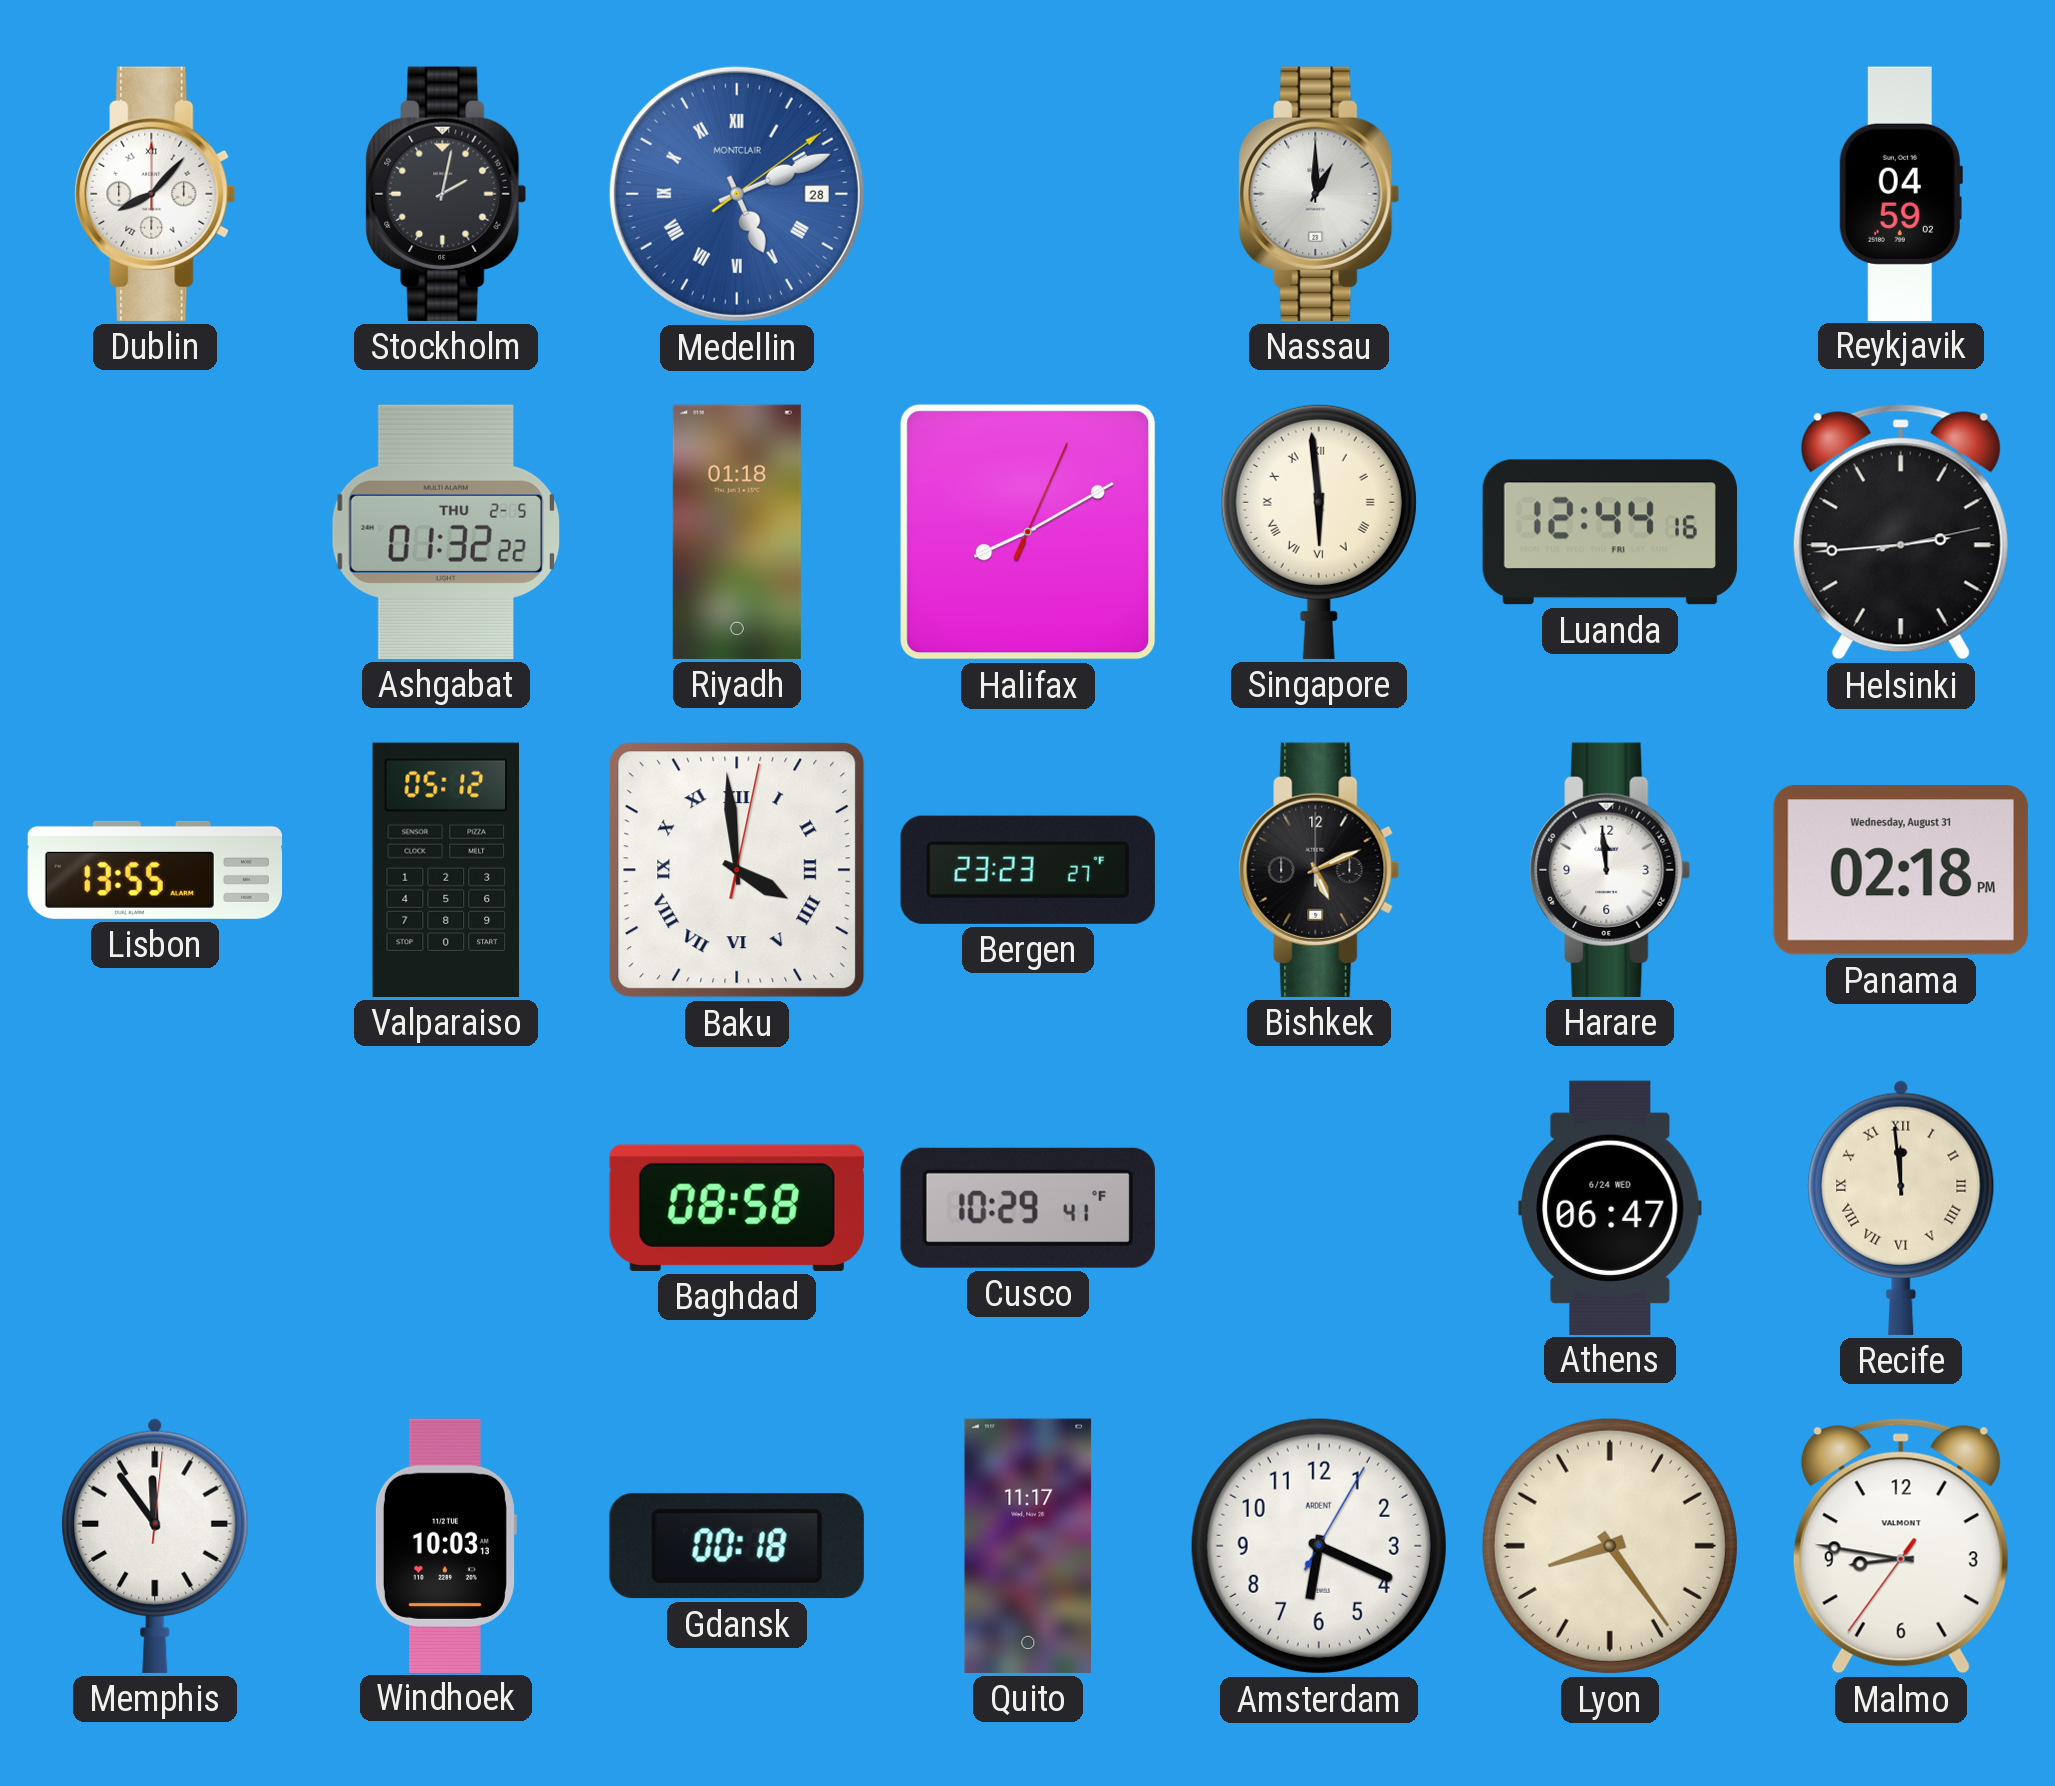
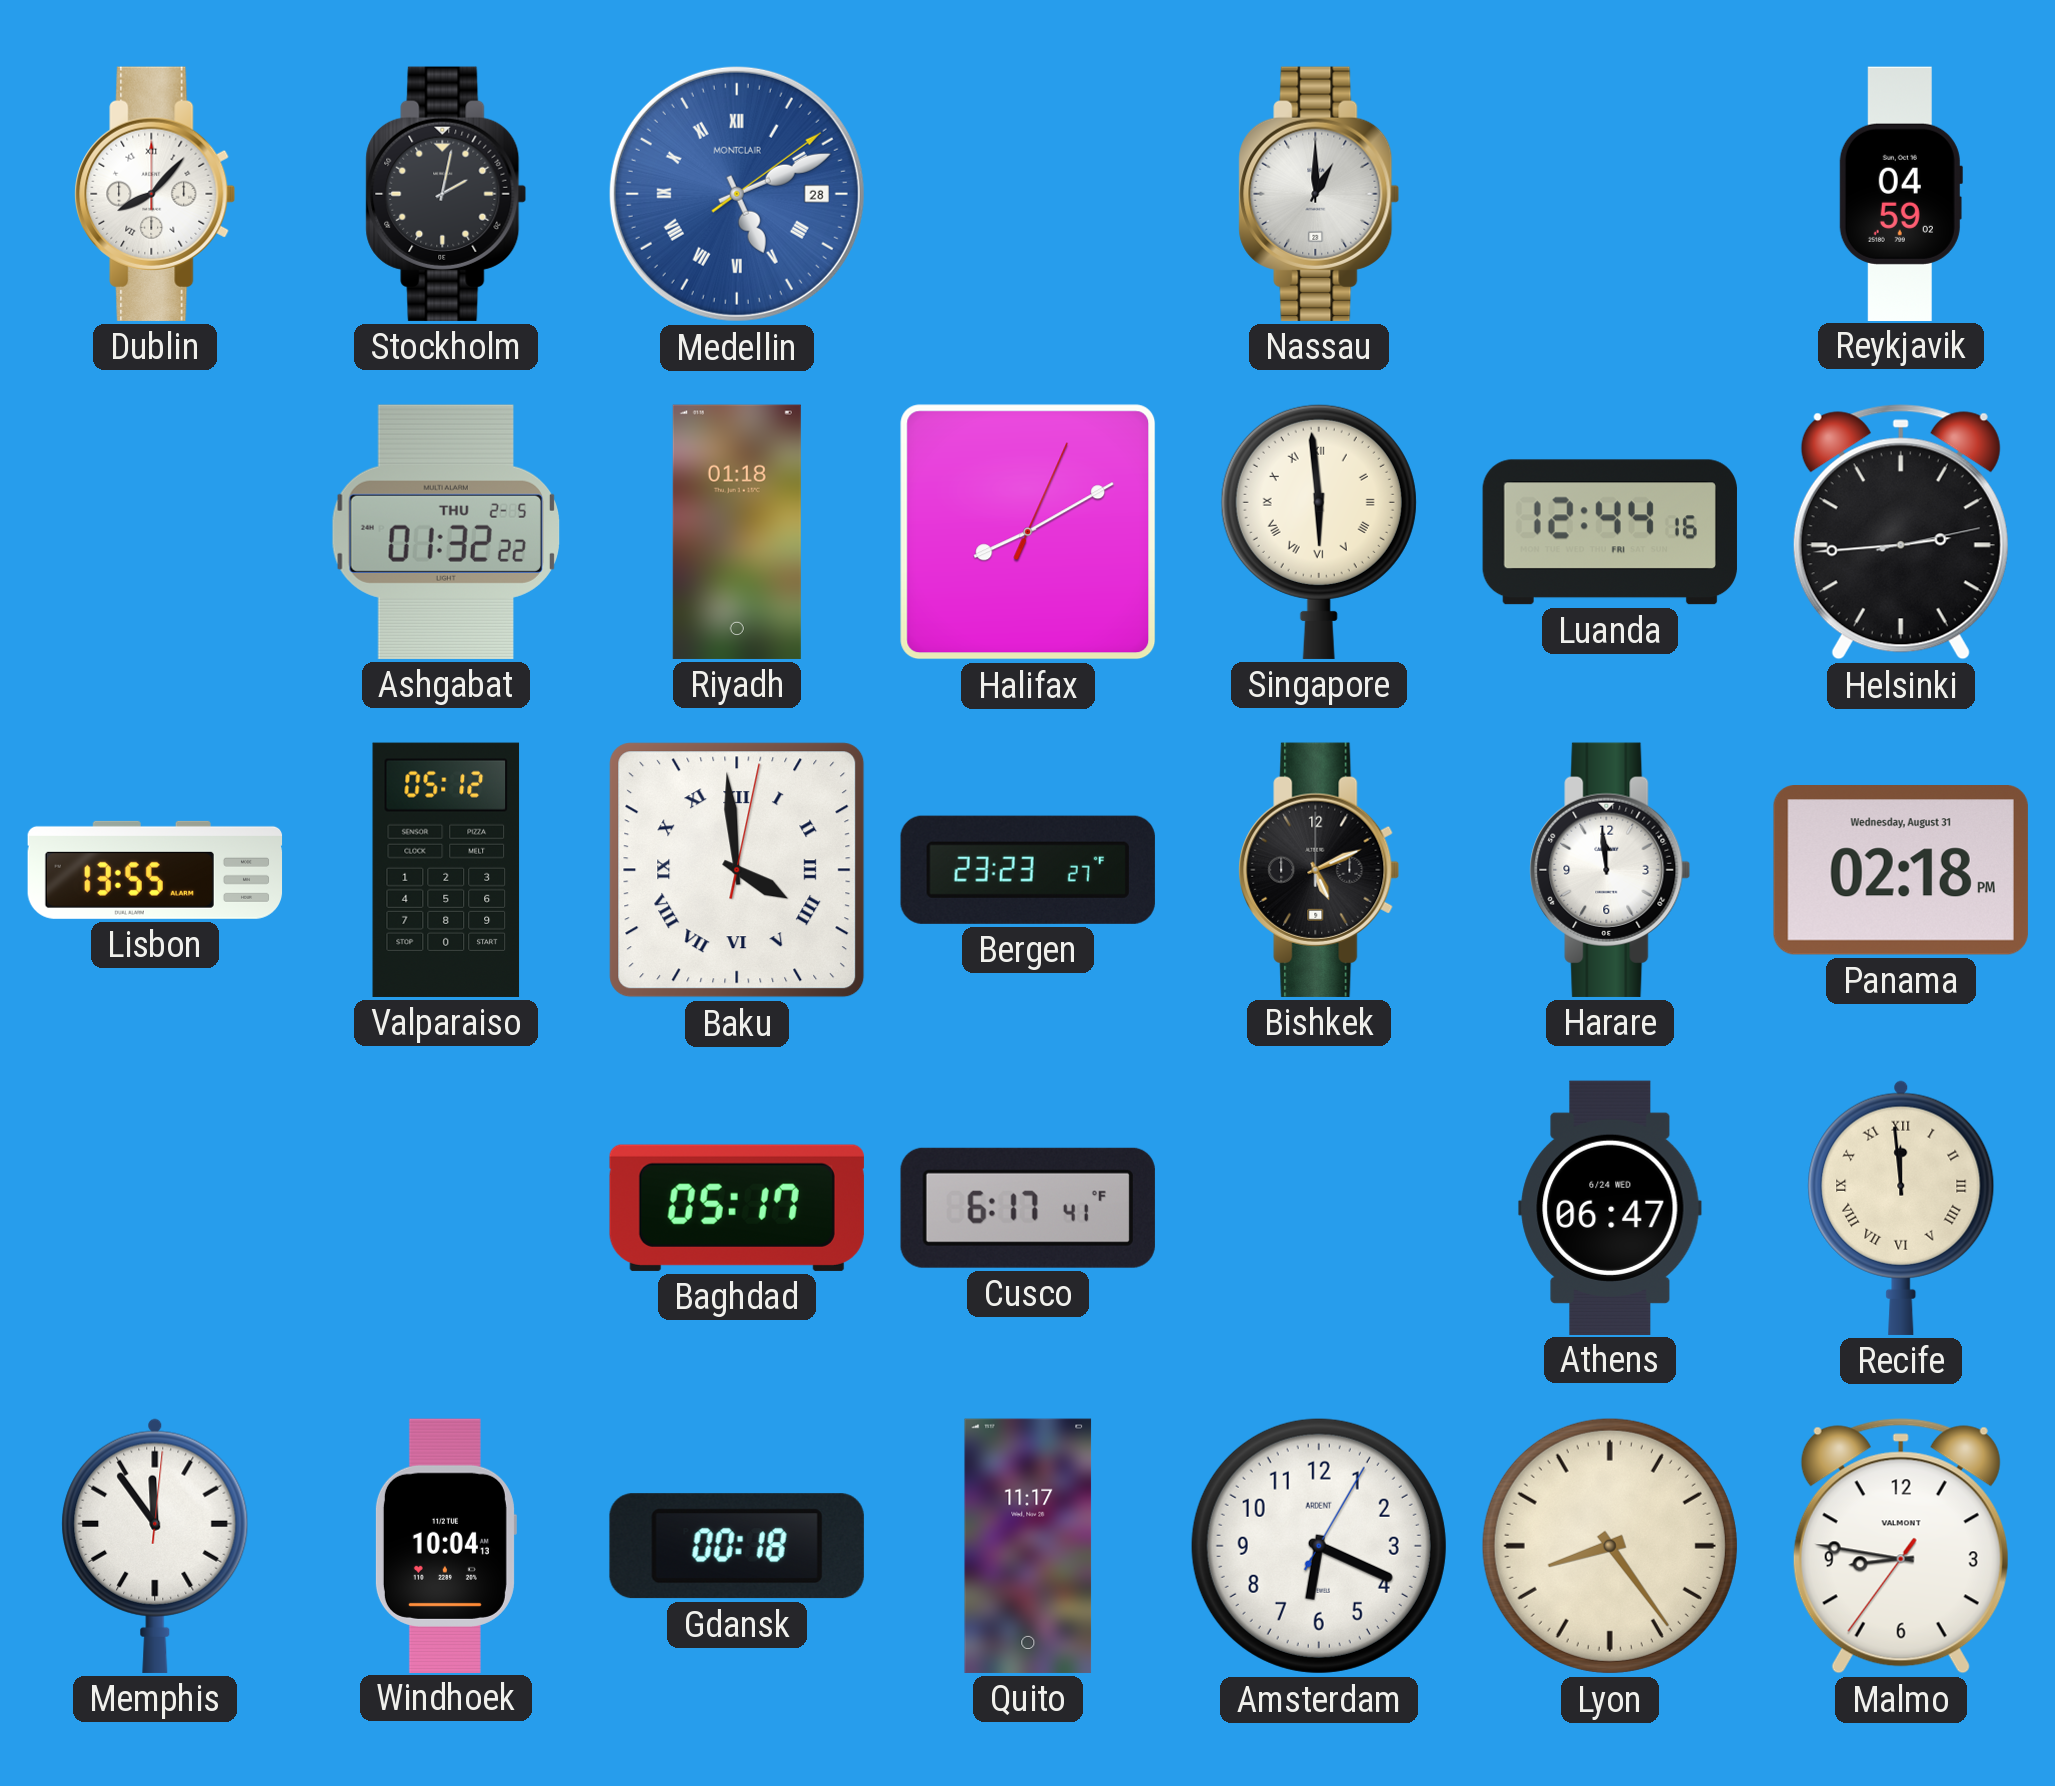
Baghdad: 08:58 -> 05:17 (737, 1208)
Cusco: 10:29 -> 6:17 (1028, 1208)
Windhoek: 10:03 -> 10:04 (445, 1545)
